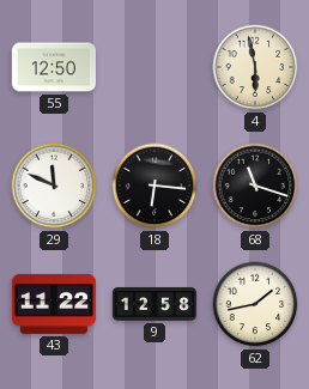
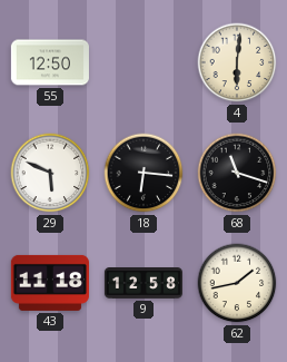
4: 5:58 -> 6:01 (237, 62)
29: 11:49 -> 5:49 (50, 173)
43: 11:22 -> 11:18 (50, 283)
